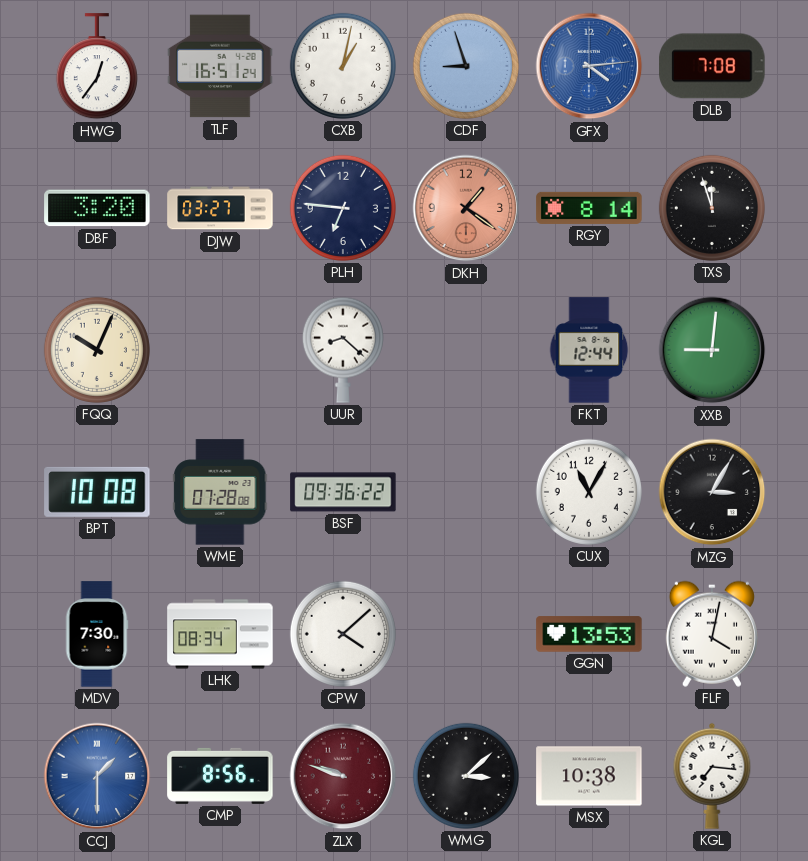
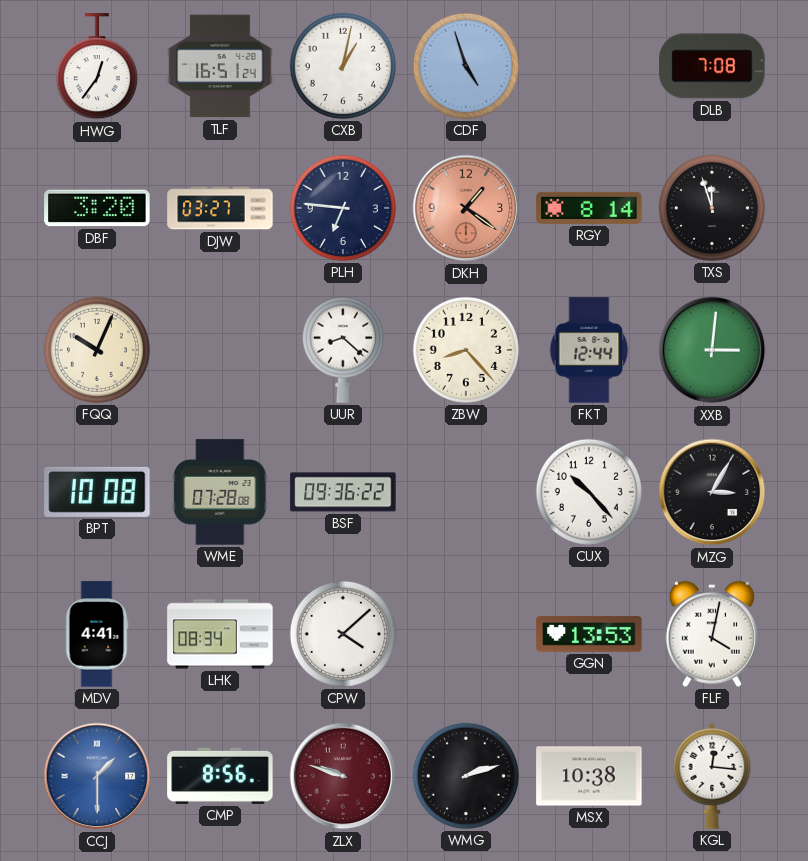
CDF: 8:57 -> 4:57 (466, 66)
GFX: 4:14 -> none (589, 66)
ZBW: none -> 8:23 (466, 350)
XXB: 9:01 -> 3:01 (712, 350)
CUX: 11:05 -> 10:23 (589, 492)
MDV: 7:30 -> 4:41 (97, 634)
WMG: 3:08 -> 2:12 (466, 776)
KGL: 7:16 -> 12:16 (712, 776)
